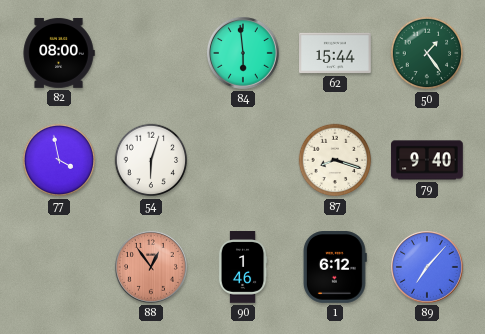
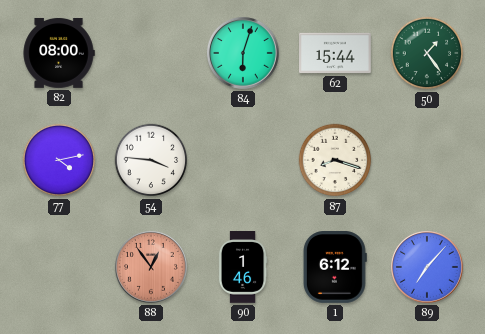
84: 5:59 -> 6:03 (243, 53)
77: 3:58 -> 4:13 (59, 160)
54: 6:03 -> 3:46 (151, 160)
79: 9:40 -> none (427, 160)
